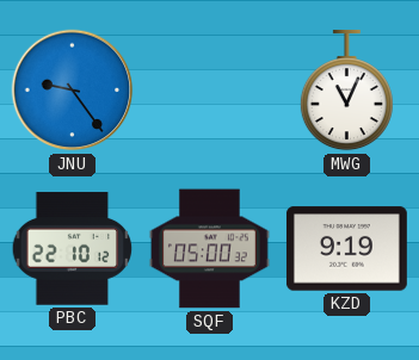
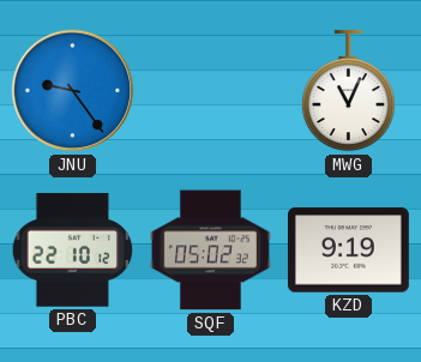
SQF: 05:00 -> 05:02 (210, 251)
